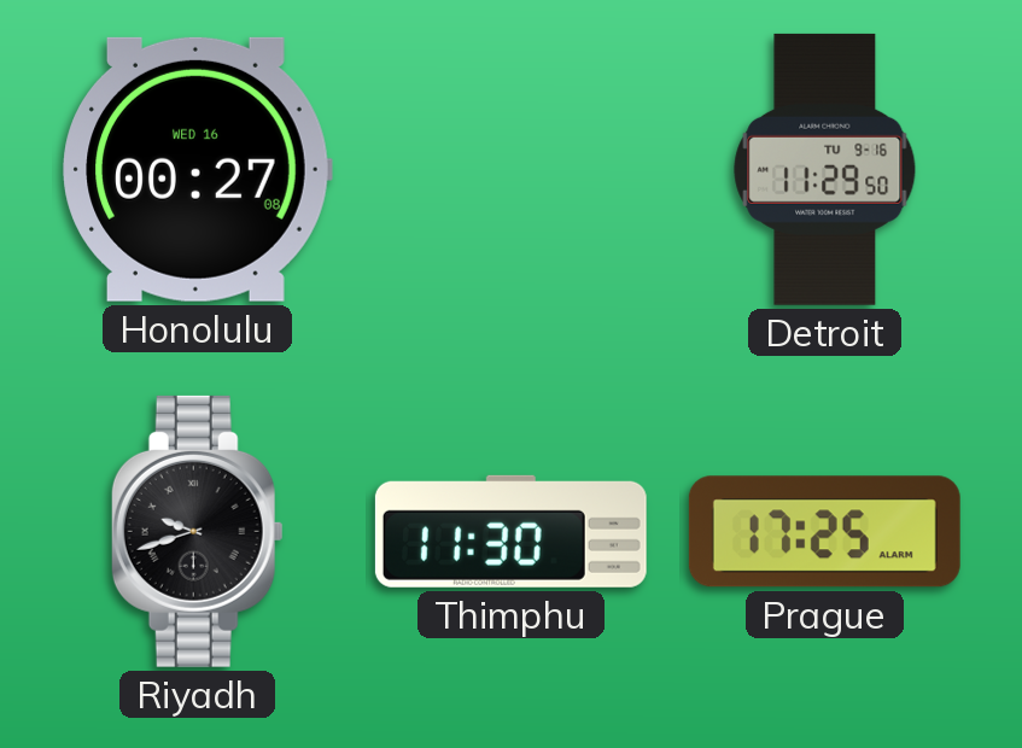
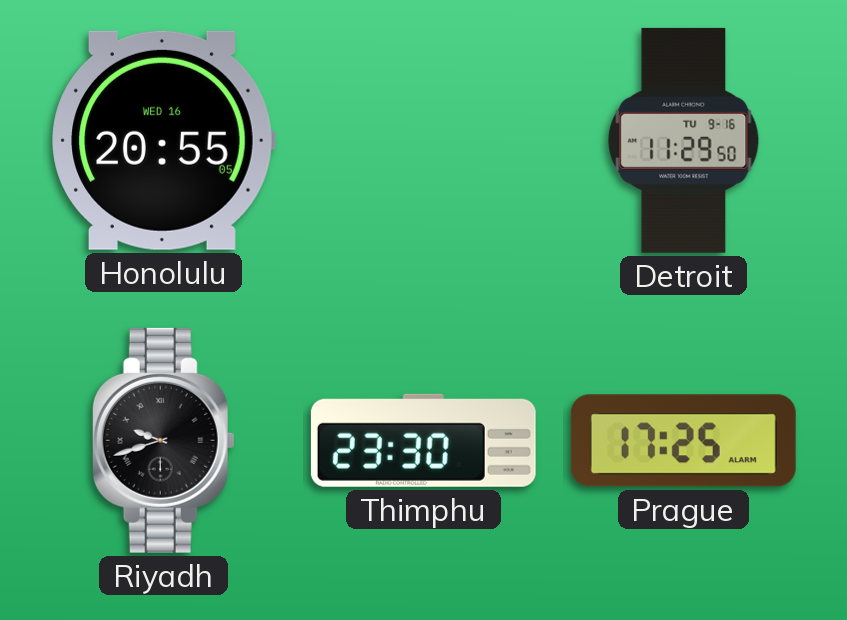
Honolulu: 00:27 -> 20:55 (163, 140)
Thimphu: 11:30 -> 23:30 (423, 440)
